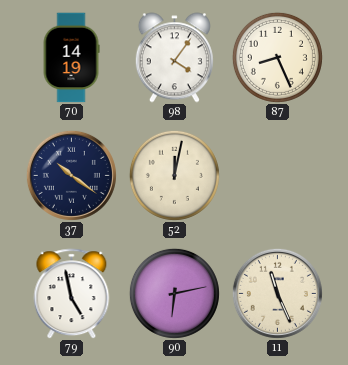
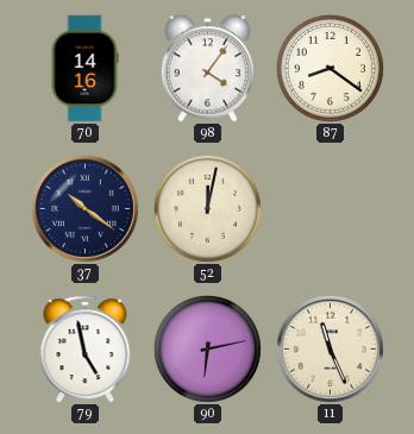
70: 14:19 -> 14:16 (84, 69)
87: 8:26 -> 8:21 (330, 68)
